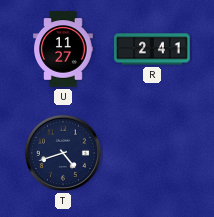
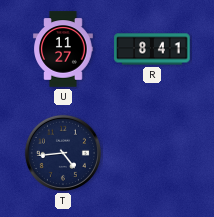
R: 2:41 -> 8:41 (152, 49)
T: 4:42 -> 4:44 (63, 153)
